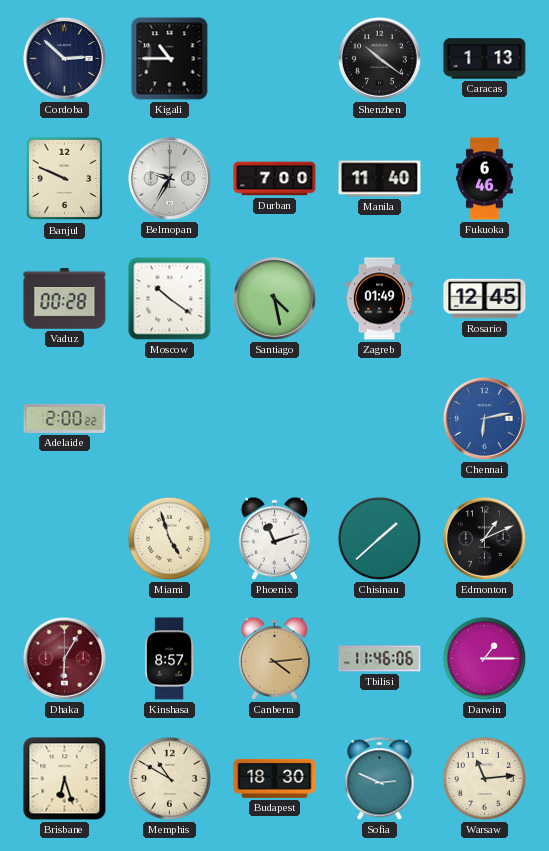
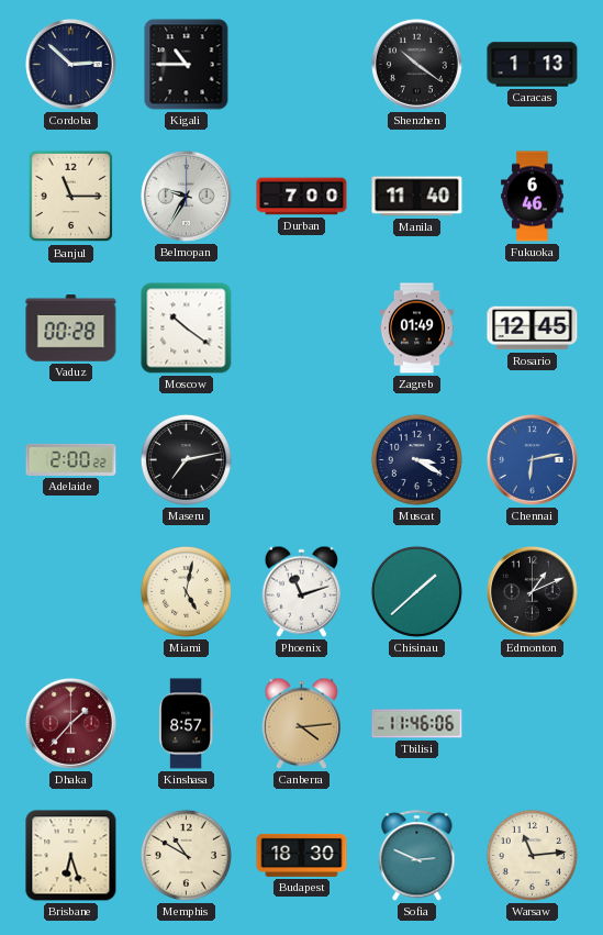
Banjul: 9:49 -> 11:15 (71, 197)
Santiago: 4:28 -> none (274, 298)
Maseru: none -> 7:13 (186, 459)
Muscat: none -> 3:20 (416, 459)
Miami: 4:57 -> 5:02 (186, 591)
Dhaka: 6:05 -> 1:37 (70, 723)
Darwin: 1:15 -> none (484, 658)
